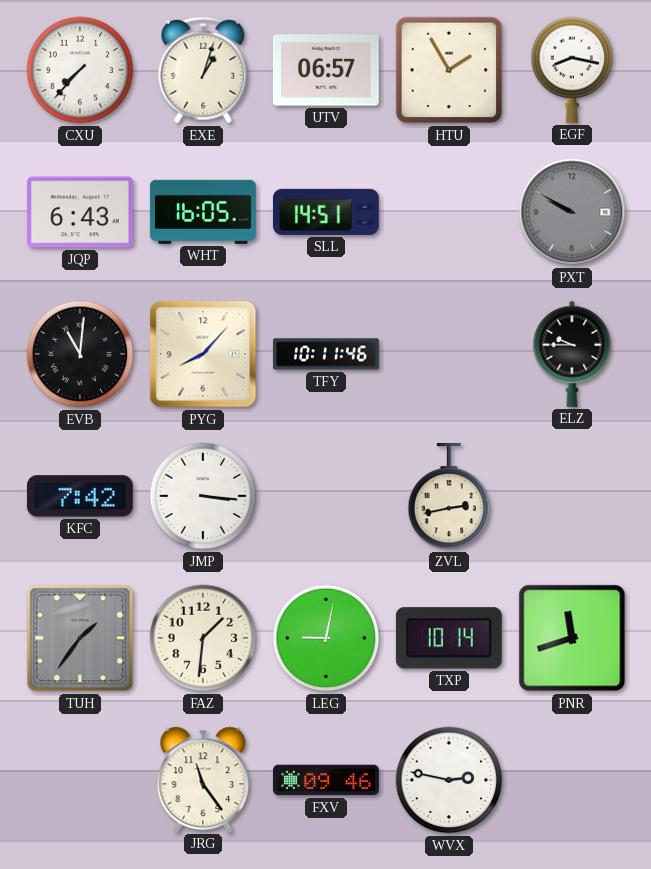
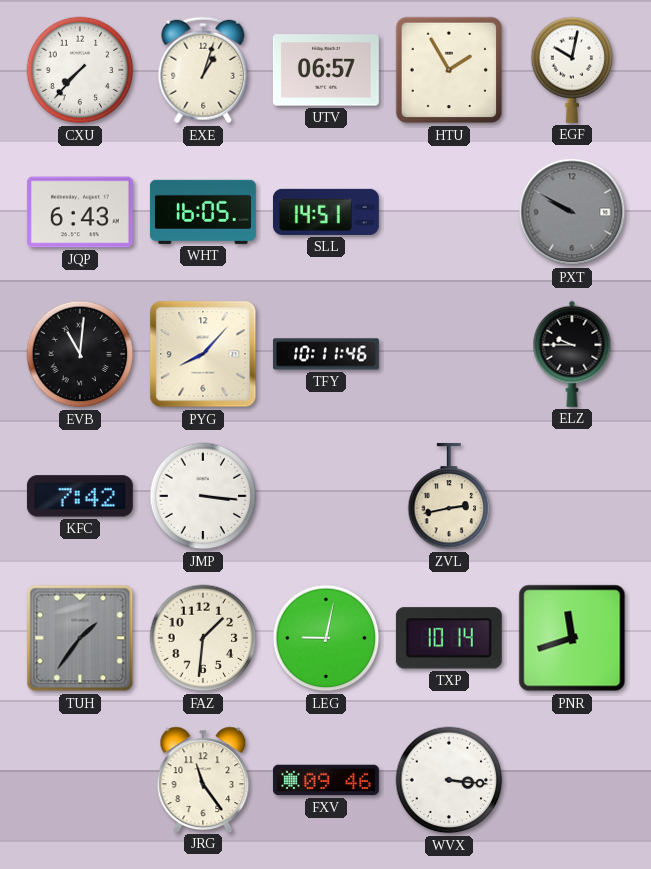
EGF: 8:17 -> 10:02 (572, 70)
WVX: 2:47 -> 3:16 (449, 780)
